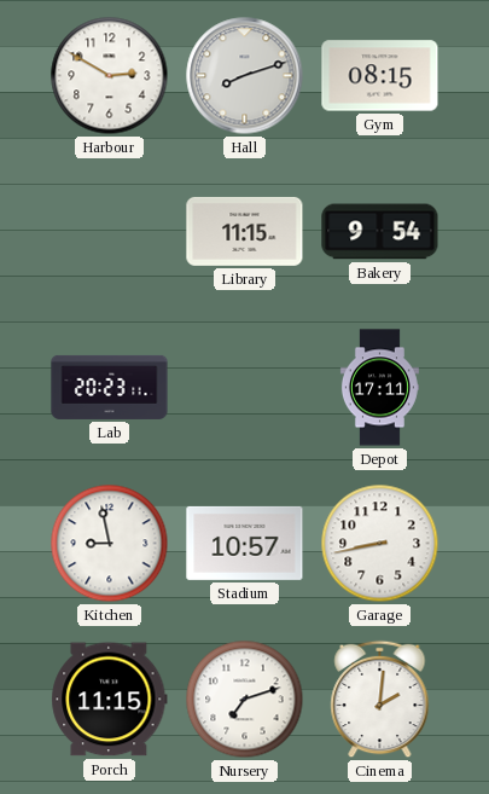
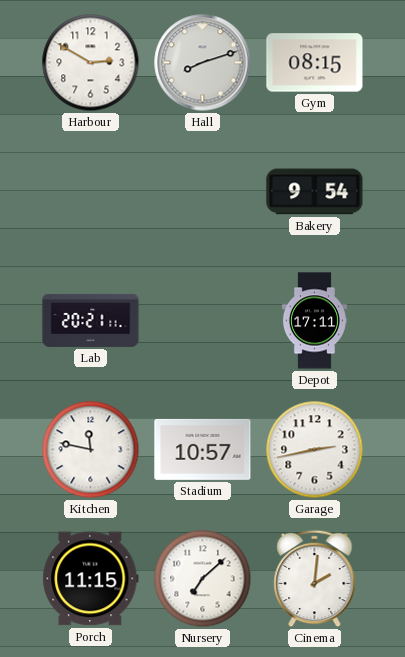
Library: 11:15 -> none (245, 231)
Lab: 20:23 -> 20:21 (91, 320)
Kitchen: 8:58 -> 11:47 (91, 450)
Garage: 8:43 -> 2:43 (315, 450)
Nursery: 7:12 -> 7:08 (203, 579)
